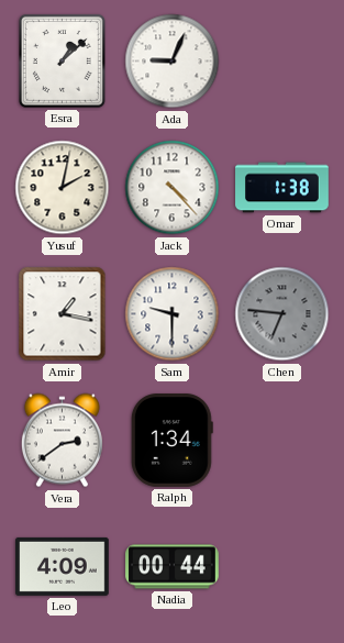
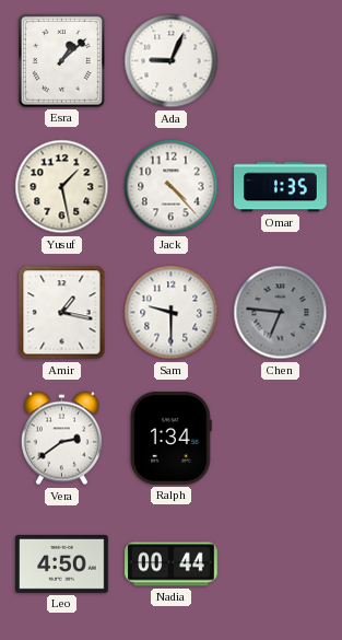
Yusuf: 2:02 -> 1:28 (62, 187)
Omar: 1:38 -> 1:35 (281, 187)
Leo: 4:09 -> 4:50 (62, 563)
